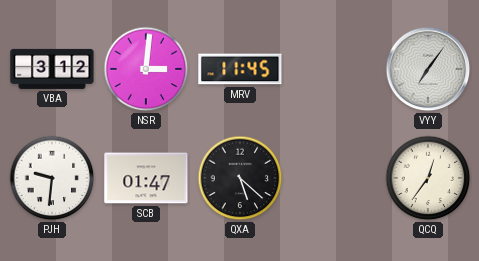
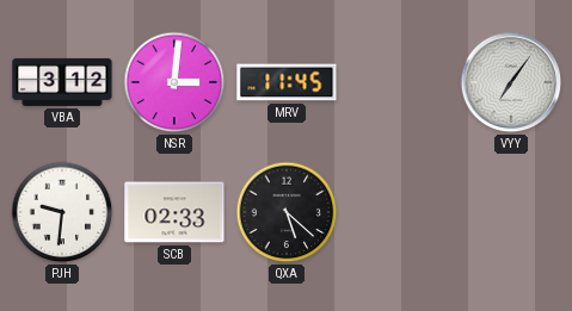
SCB: 01:47 -> 02:33 (174, 212)
QCQ: 12:36 -> none (428, 178)
